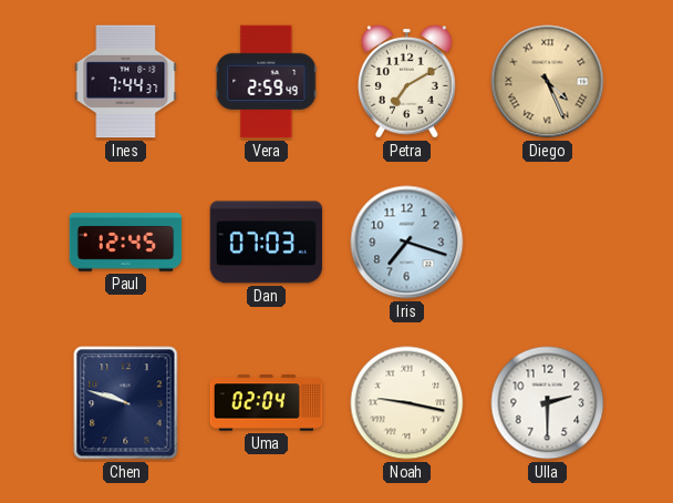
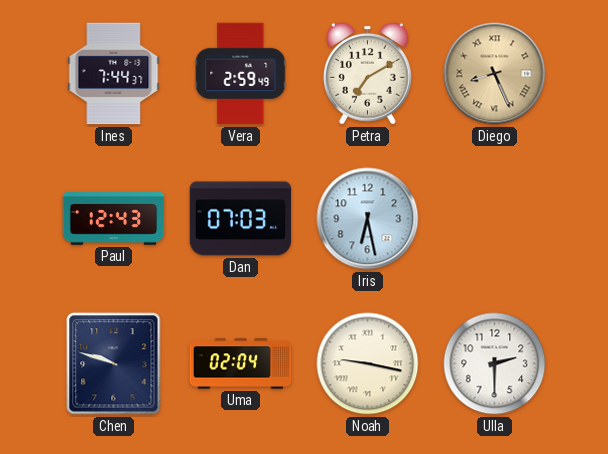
Diego: 4:26 -> 8:26 (495, 74)
Paul: 12:45 -> 12:43 (114, 219)
Iris: 7:18 -> 6:28 (368, 219)
